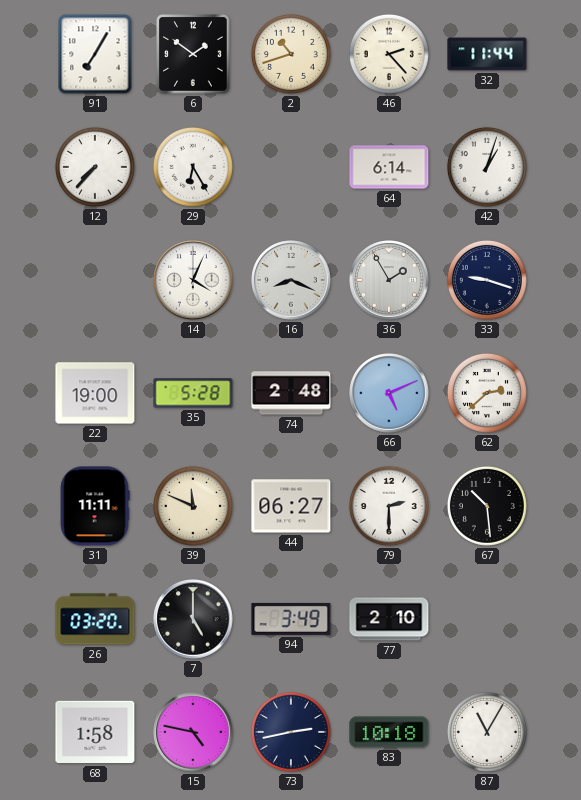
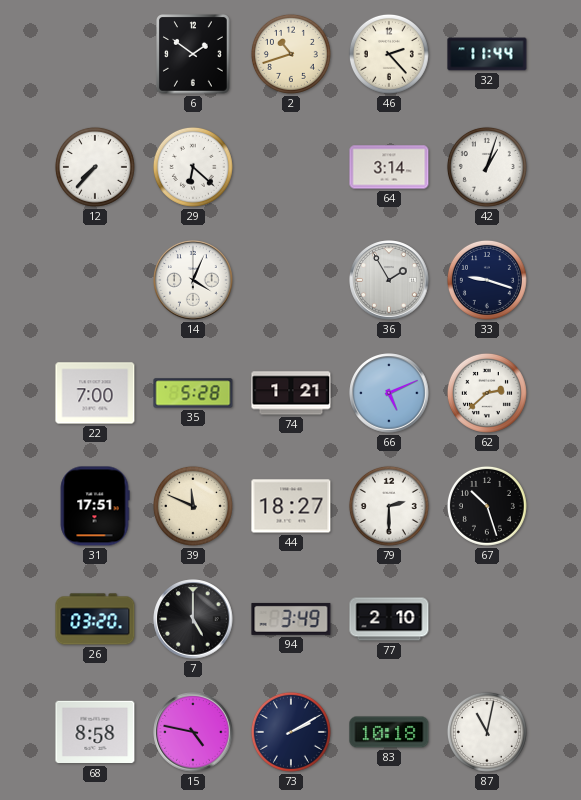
91: 7:05 -> none (95, 54)
29: 6:25 -> 6:22 (193, 167)
64: 6:14 -> 3:14 (389, 167)
16: 8:19 -> none (291, 280)
22: 19:00 -> 7:00 (95, 393)
74: 2:48 -> 1:21 (291, 393)
31: 11:11 -> 17:51 (95, 506)
44: 06:27 -> 18:27 (291, 506)
67: 10:29 -> 10:27 (487, 506)
68: 1:58 -> 8:58 (95, 732)
73: 2:43 -> 2:10 (291, 732)
87: 11:05 -> 11:02 (487, 732)
